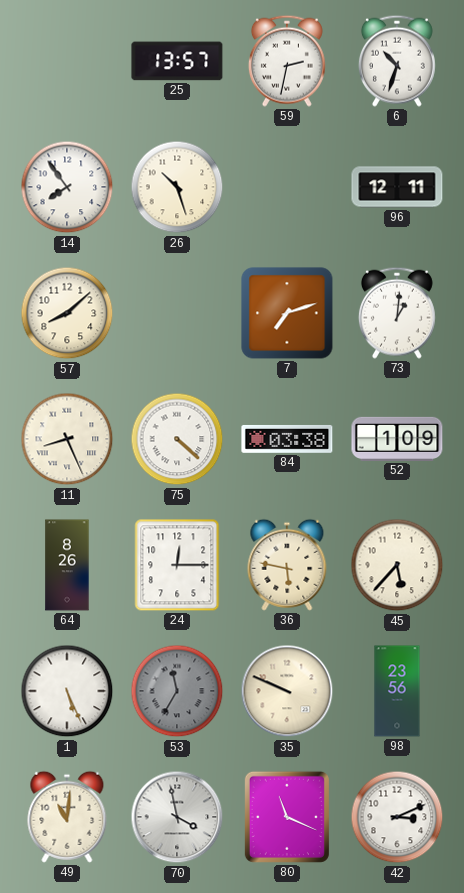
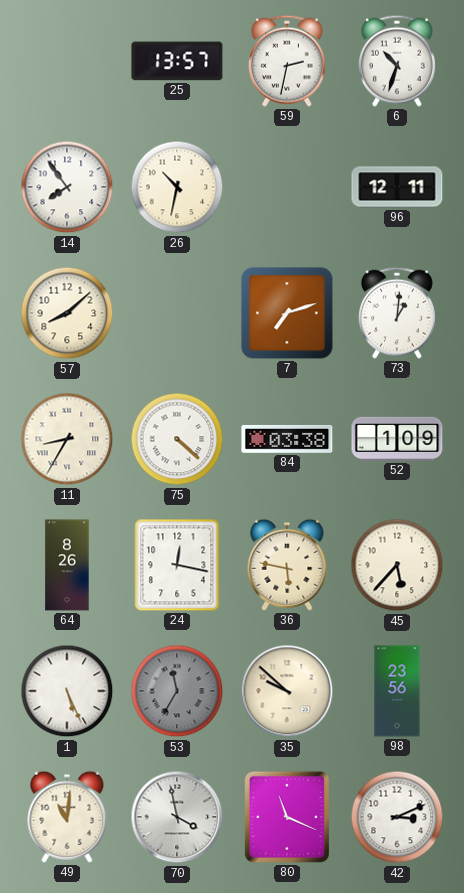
26: 10:27 -> 10:32 (177, 187)
11: 8:26 -> 8:35 (67, 439)
24: 12:15 -> 12:17 (177, 565)
35: 9:49 -> 9:52 (287, 691)
